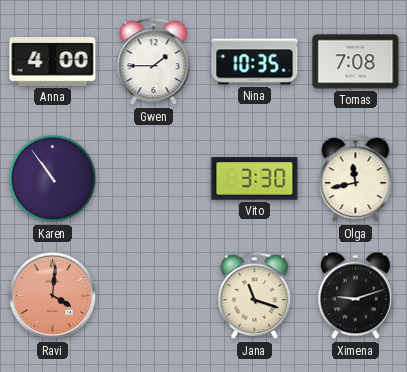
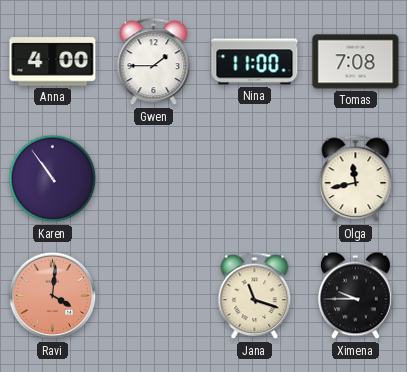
Nina: 10:35 -> 11:00 (255, 62)
Vito: 3:30 -> none (255, 179)
Ximena: 9:12 -> 9:45 (356, 296)
